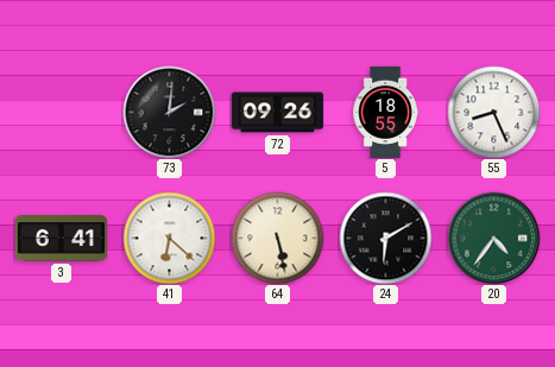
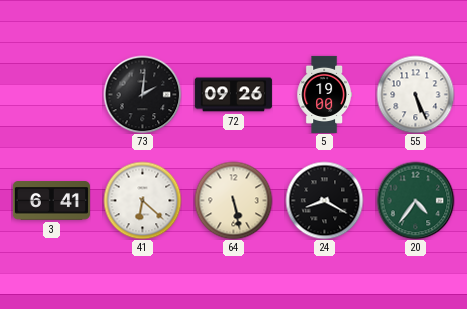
5: 18:55 -> 19:00 (324, 94)
55: 8:26 -> 5:26 (415, 94)
24: 6:10 -> 8:20 (324, 200)
